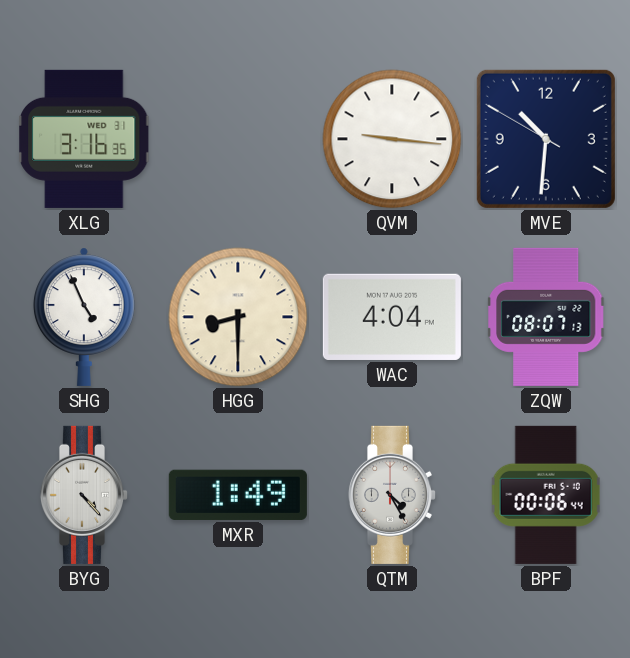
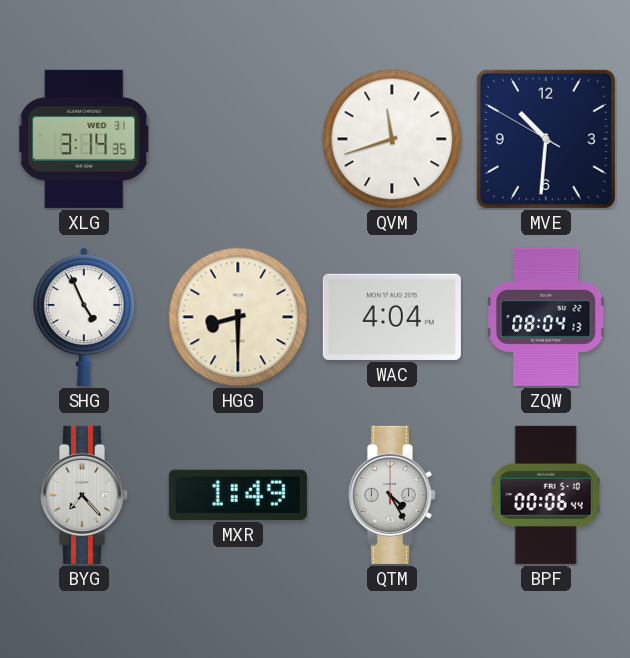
XLG: 3:16 -> 3:14 (84, 139)
QVM: 9:16 -> 11:42 (392, 139)
ZQW: 08:07 -> 08:04 (547, 317)
BYG: 4:23 -> 7:23 (83, 495)
